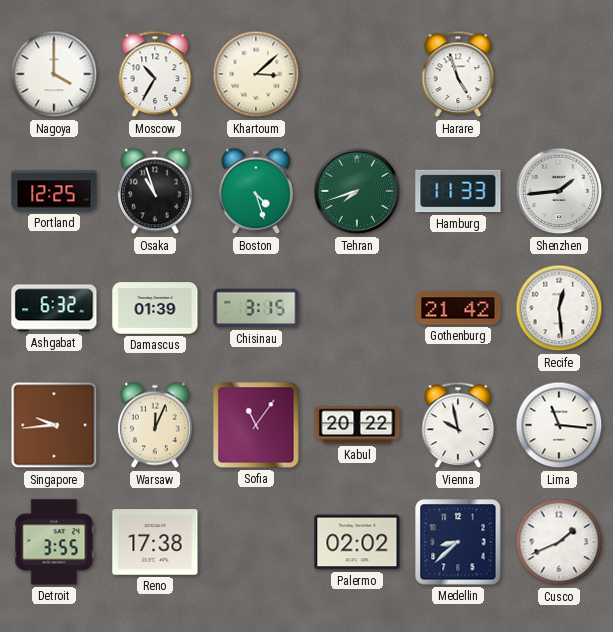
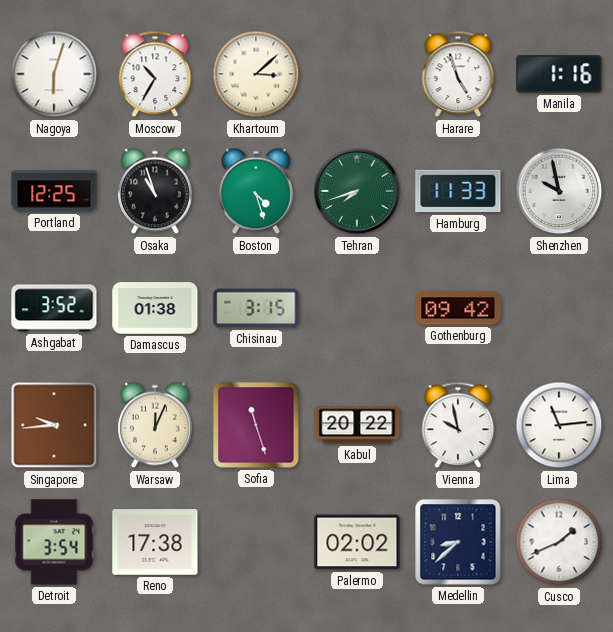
Nagoya: 4:00 -> 6:03 (54, 74)
Manila: none -> 1:16 (559, 74)
Shenzhen: 1:44 -> 9:58 (559, 191)
Ashgabat: 6:32 -> 3:52 (54, 308)
Damascus: 01:39 -> 01:38 (155, 308)
Gothenburg: 21:42 -> 09:42 (458, 308)
Recife: 12:29 -> none (559, 308)
Sofia: 11:06 -> 11:27 (256, 425)
Lima: 11:16 -> 11:14 (559, 425)
Detroit: 3:55 -> 3:54 (54, 542)
